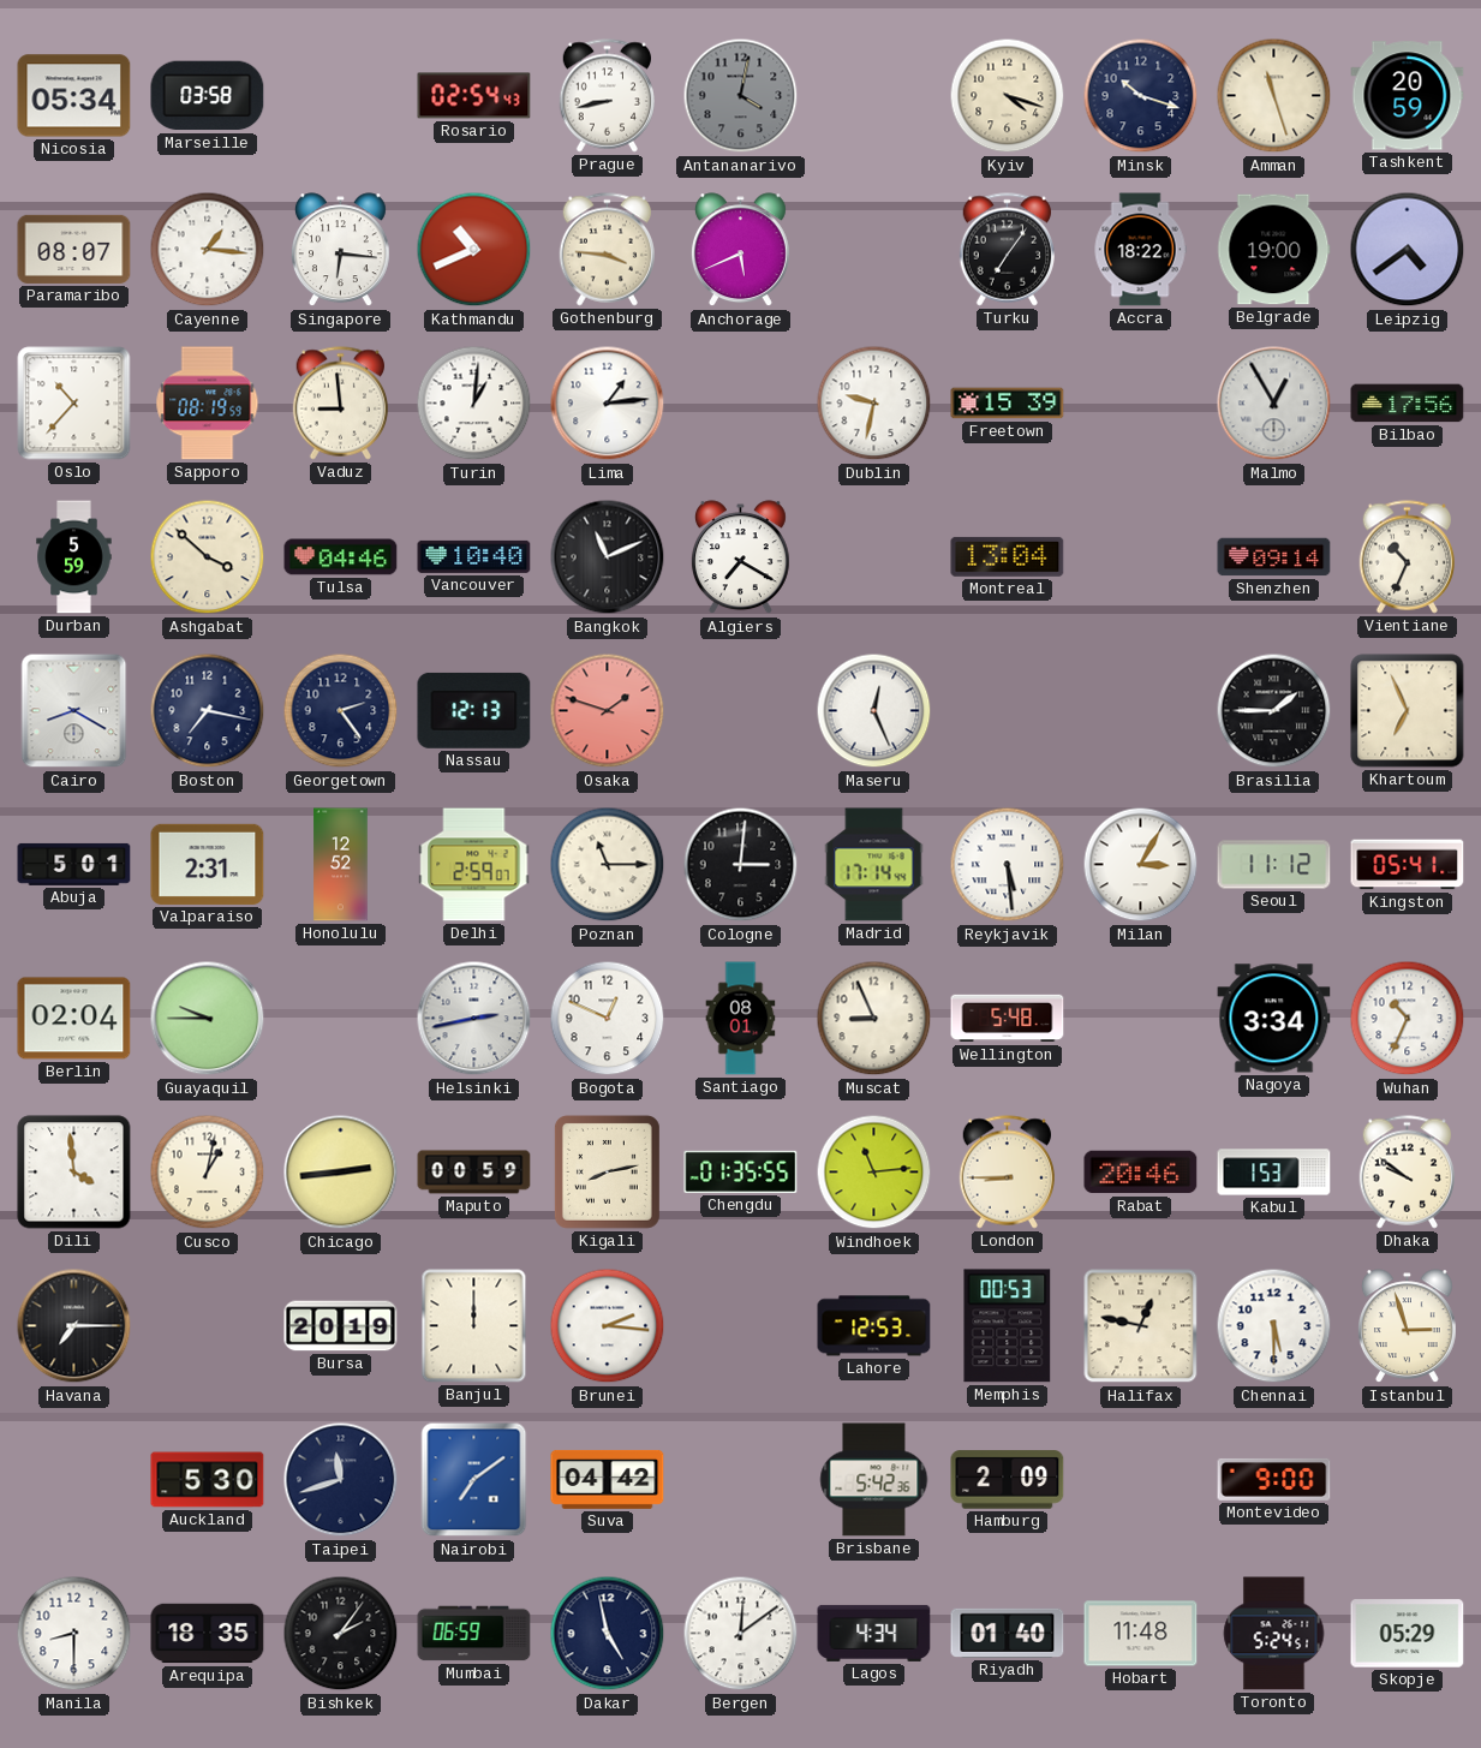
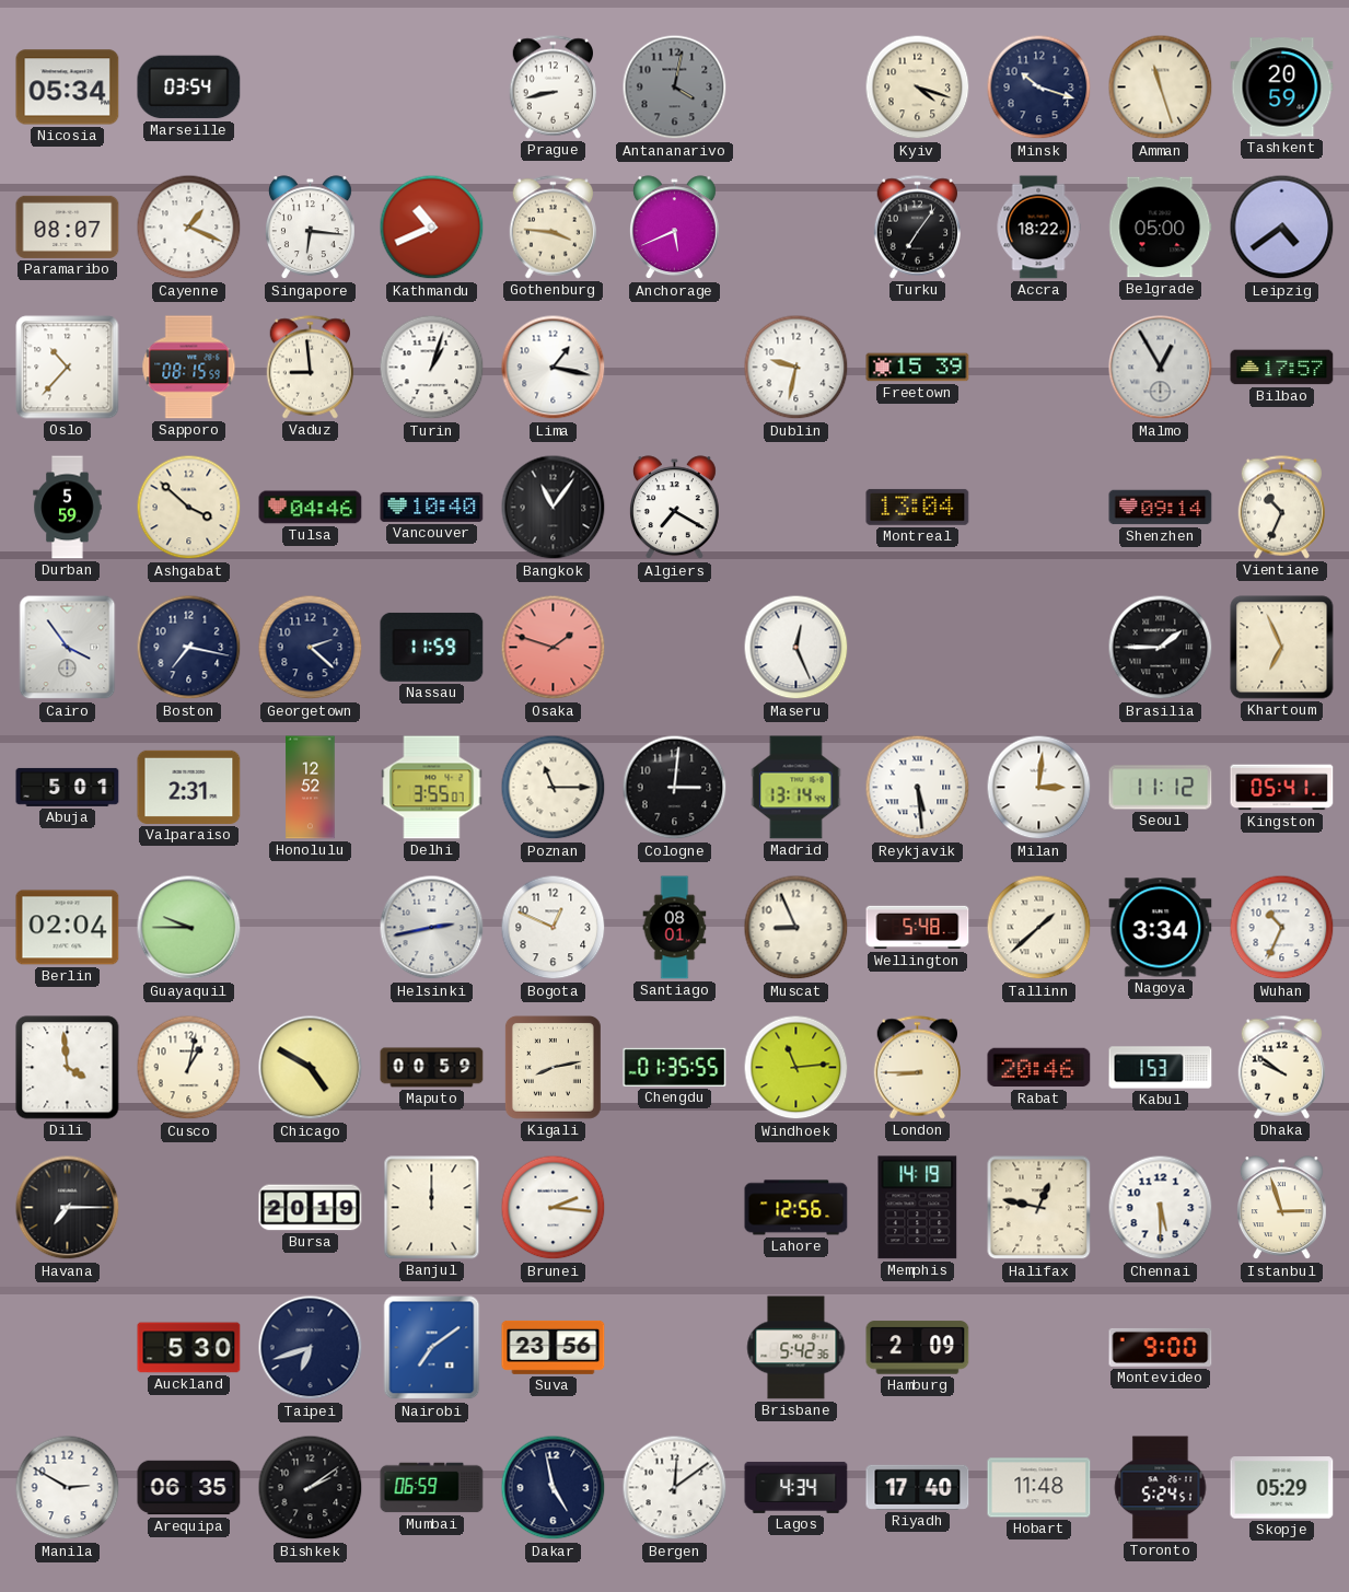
Marseille: 03:58 -> 03:54 (189, 88)
Rosario: 02:54 -> none (474, 96)
Cayenne: 1:16 -> 1:19 (189, 228)
Belgrade: 19:00 -> 05:00 (1161, 228)
Sapporo: 08:19 -> 08:15 (189, 368)
Turin: 1:01 -> 1:03 (432, 368)
Lima: 1:14 -> 1:17 (554, 368)
Bilbao: 17:56 -> 17:57 (1282, 368)
Bangkok: 11:11 -> 11:06 (554, 508)
Cairo: 8:20 -> 3:54 (68, 648)
Georgetown: 2:24 -> 2:22 (311, 648)
Nassau: 12:13 -> 11:59 (432, 647)
Delhi: 2:59 -> 3:55 (432, 788)
Madrid: 17:14 -> 13:14 (796, 788)
Milan: 3:05 -> 3:01 (1039, 788)
Tallinn: none -> 1:38 (1039, 928)
Chicago: 2:44 -> 4:50 (311, 1068)
Lahore: 12:53 -> 12:56 (796, 1208)
Memphis: 00:53 -> 14:19 (918, 1208)
Taipei: 11:42 -> 6:42 (311, 1348)
Suva: 04:42 -> 23:56 (554, 1347)
Manila: 8:30 -> 2:50 (68, 1488)
Arequipa: 18:35 -> 06:35 (189, 1488)
Bishkek: 2:06 -> 2:09 (311, 1488)
Riyadh: 01:40 -> 17:40 (918, 1487)
